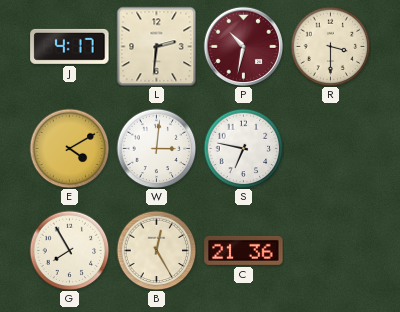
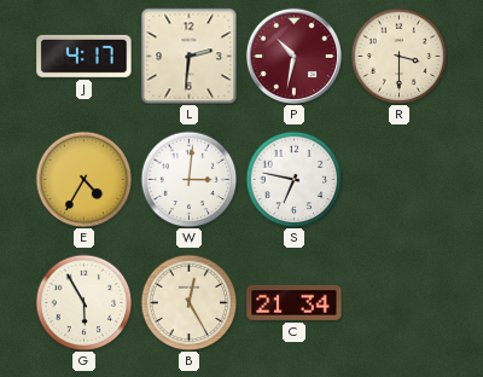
E: 4:10 -> 4:35 (83, 179)
G: 7:55 -> 5:55 (83, 302)
C: 21:36 -> 21:34 (295, 302)
